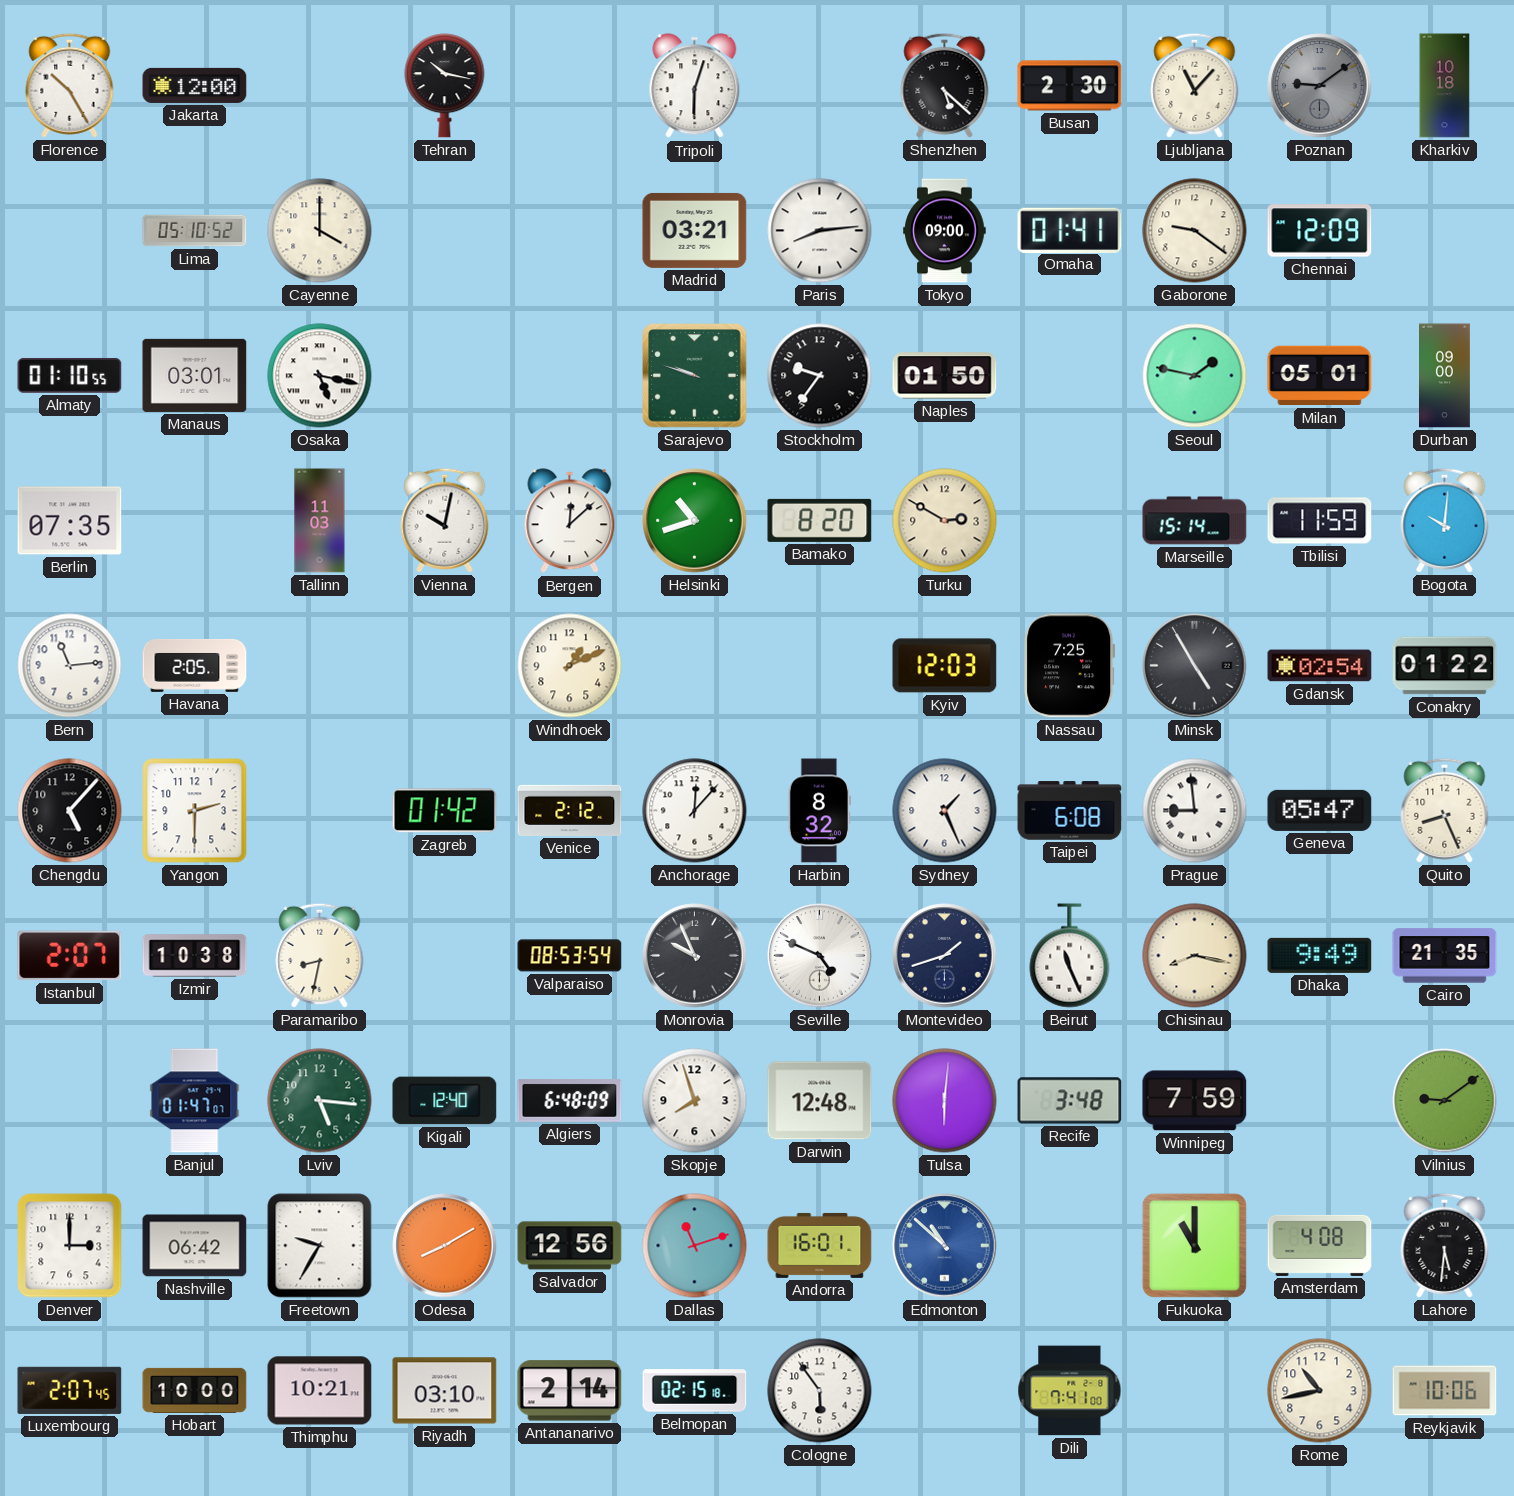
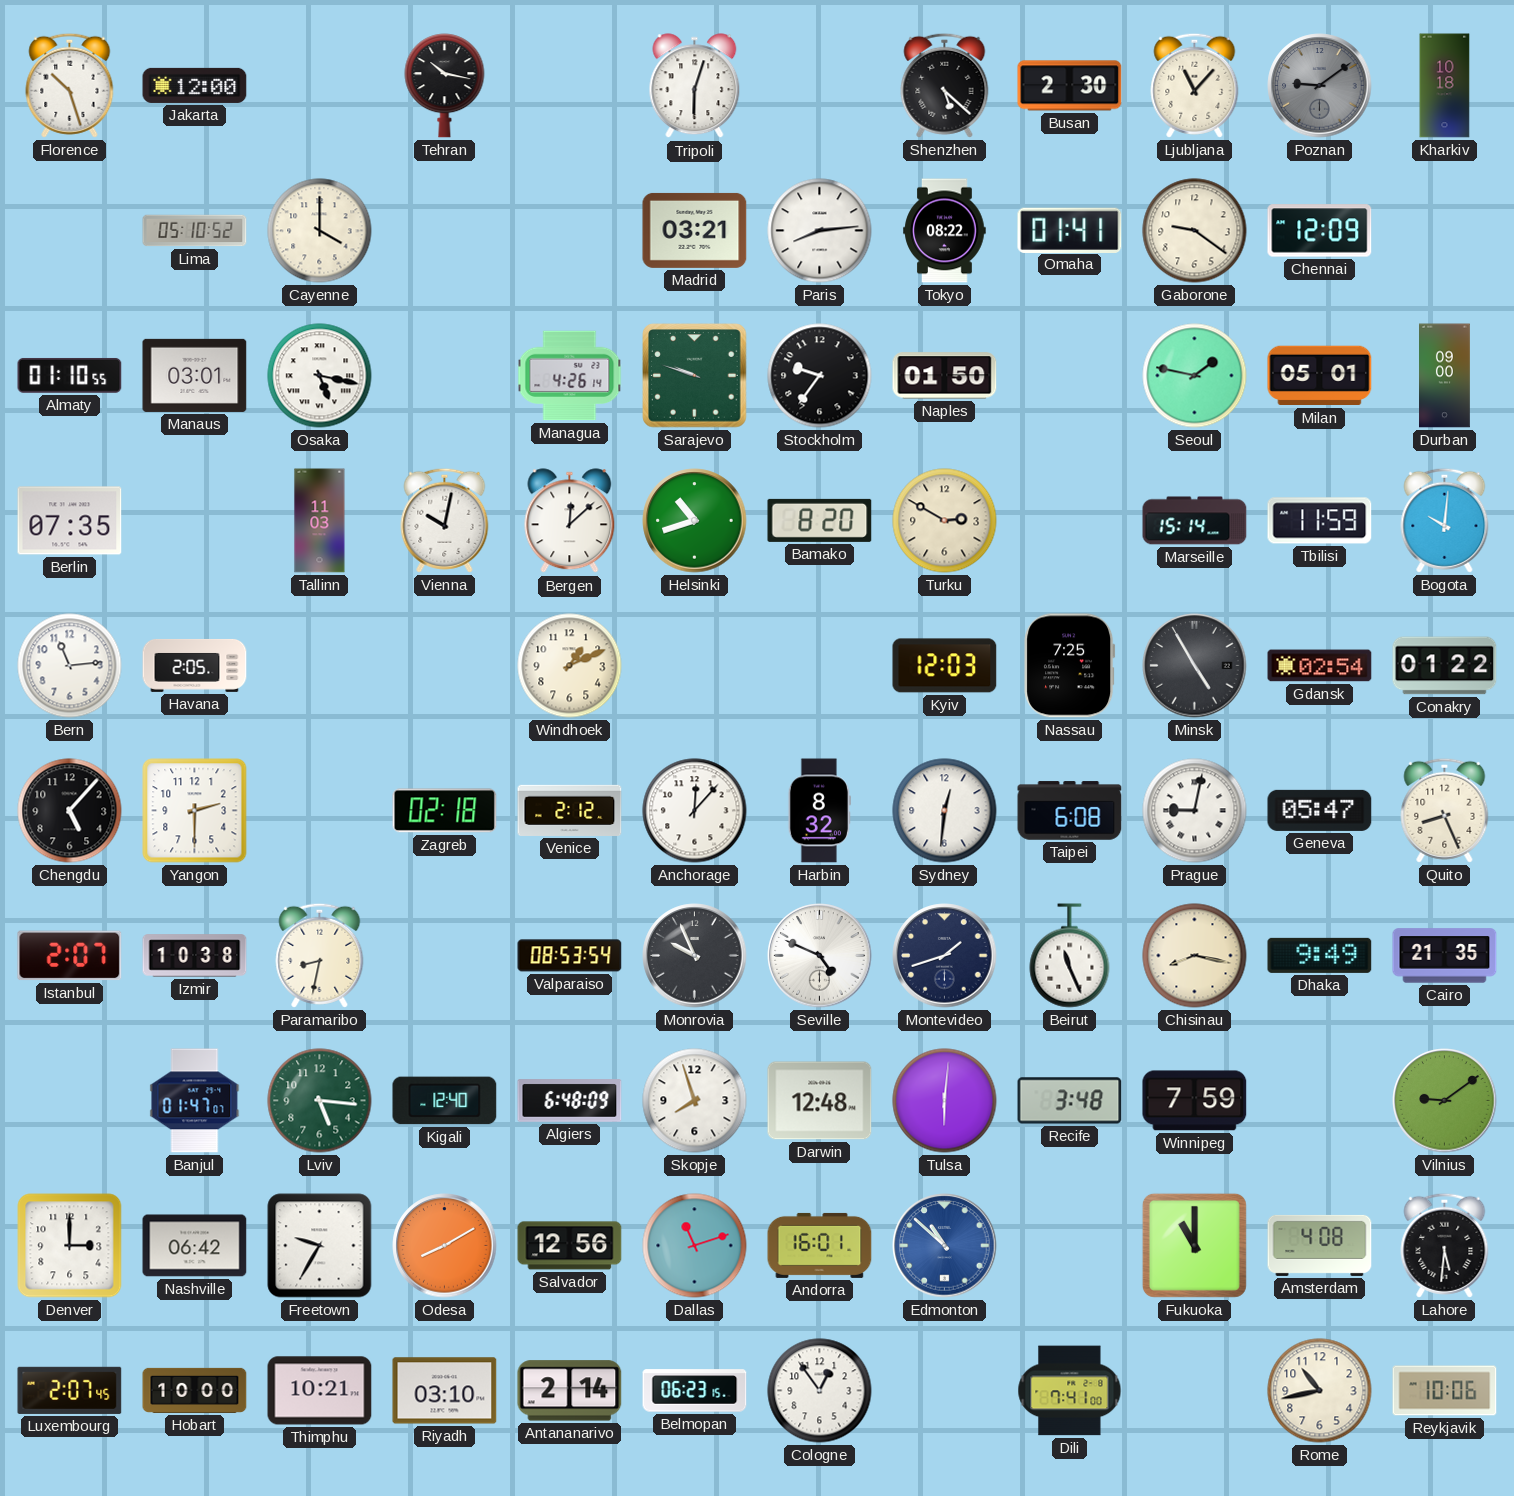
Florence: 10:25 -> 10:27 (70, 85)
Tokyo: 09:00 -> 08:22 (945, 231)
Managua: none -> 4:26 (570, 376)
Zagreb: 01:42 -> 02:18 (445, 811)
Sydney: 1:26 -> 12:31 (945, 811)
Prague: 8:59 -> 9:02 (1195, 811)
Belmopan: 02:15 -> 06:23 (695, 1391)
Cologne: 5:54 -> 12:54 (820, 1391)
